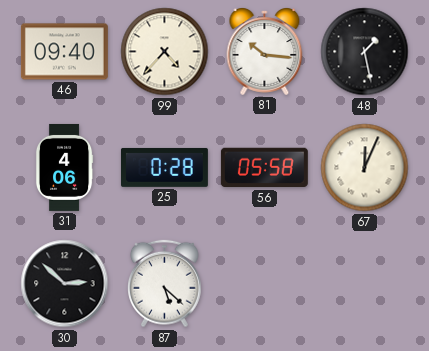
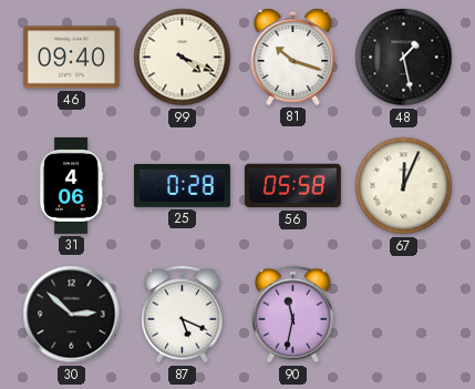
99: 4:37 -> 4:19 (183, 58)
81: 10:16 -> 10:18 (293, 58)
87: 5:22 -> 5:19 (183, 315)
90: none -> 11:32 (293, 315)
